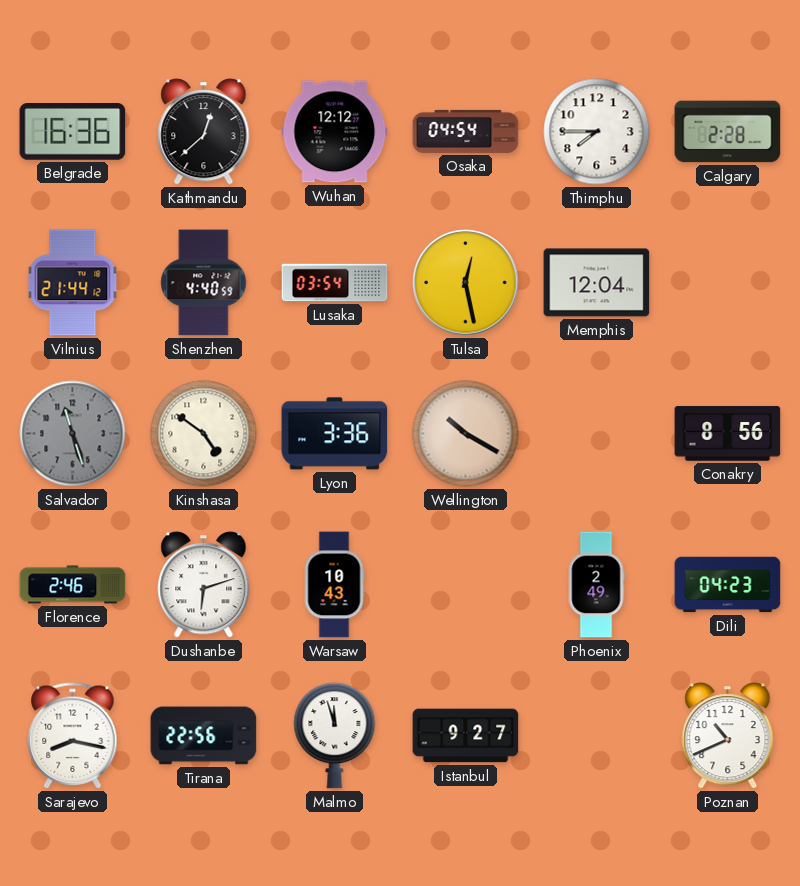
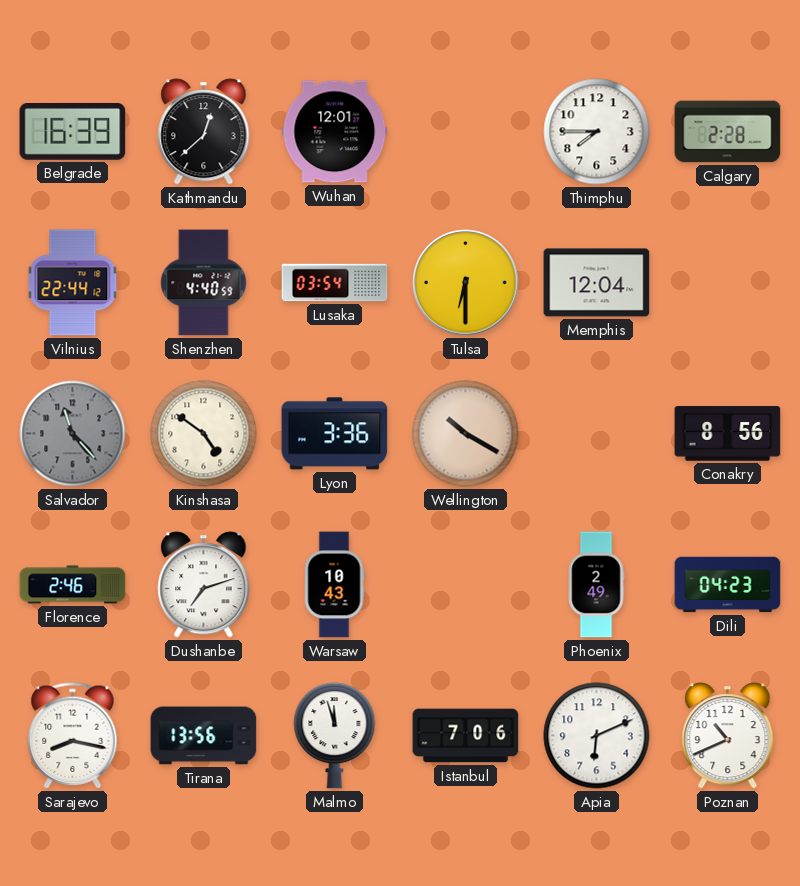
Belgrade: 16:36 -> 16:39 (73, 132)
Wuhan: 12:12 -> 12:01 (335, 132)
Osaka: 04:54 -> none (466, 131)
Vilnius: 21:44 -> 22:44 (73, 283)
Tulsa: 12:28 -> 6:30 (466, 283)
Salvador: 11:27 -> 11:23 (73, 434)
Dushanbe: 6:12 -> 7:12 (204, 585)
Tirana: 22:56 -> 13:56 (204, 736)
Istanbul: 9:27 -> 7:06 (466, 736)
Apia: none -> 6:11 (597, 736)
